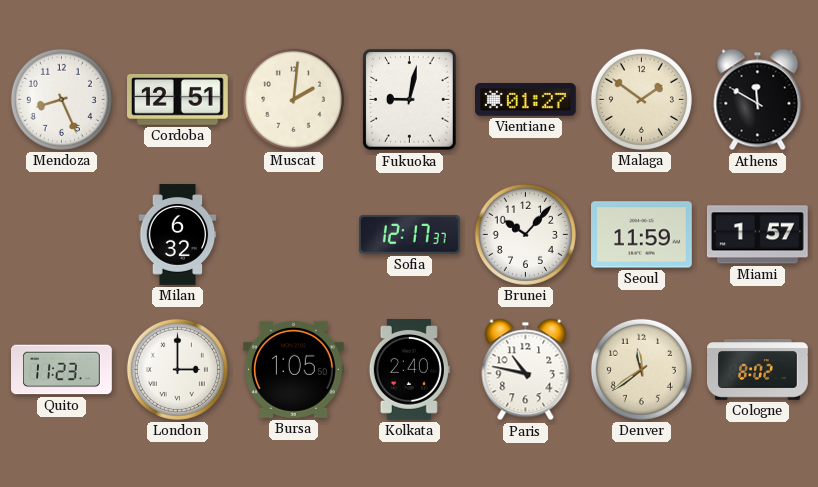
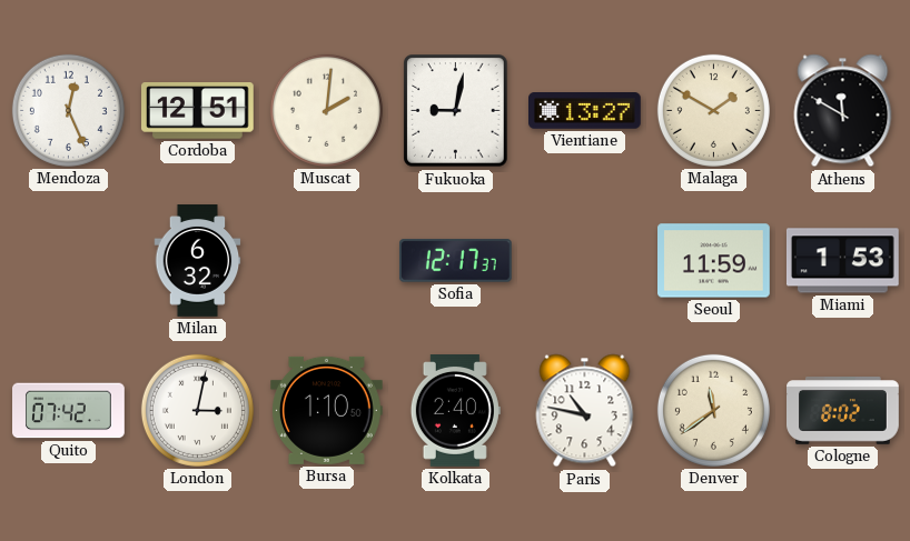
Mendoza: 8:26 -> 12:26 (68, 110)
Vientiane: 01:27 -> 13:27 (585, 111)
Malaga: 1:51 -> 1:50 (713, 110)
Brunei: 10:07 -> none (525, 234)
Miami: 1:57 -> 1:53 (843, 261)
Quito: 11:23 -> 07:42 (69, 411)
London: 3:00 -> 3:02 (197, 410)
Bursa: 1:05 -> 1:10 (327, 410)
